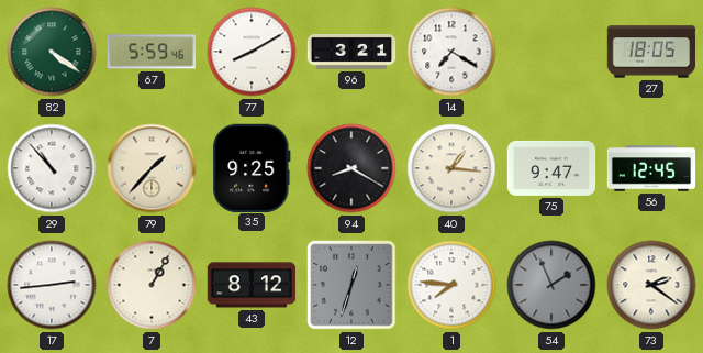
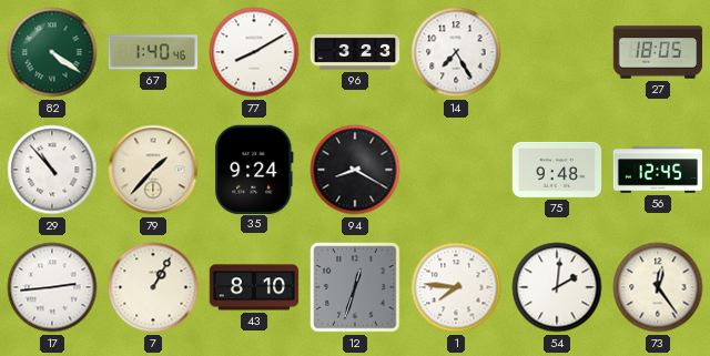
67: 5:59 -> 1:40 (153, 52)
96: 3:21 -> 3:23 (355, 53)
14: 7:20 -> 7:25 (456, 52)
35: 9:25 -> 9:24 (254, 169)
40: 1:16 -> none (451, 168)
75: 9:47 -> 9:48 (557, 170)
43: 8:12 -> 8:10 (254, 287)
54: 1:56 -> 2:01 (557, 287)
54 dial: grey -> white (557, 287)
73: 2:21 -> 12:24 (658, 287)
